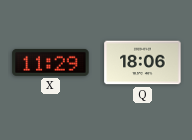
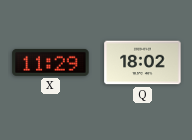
Q: 18:06 -> 18:02 (143, 63)
